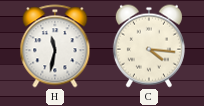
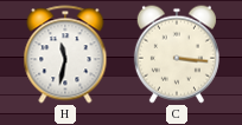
C: 4:16 -> 3:16 (177, 54)
